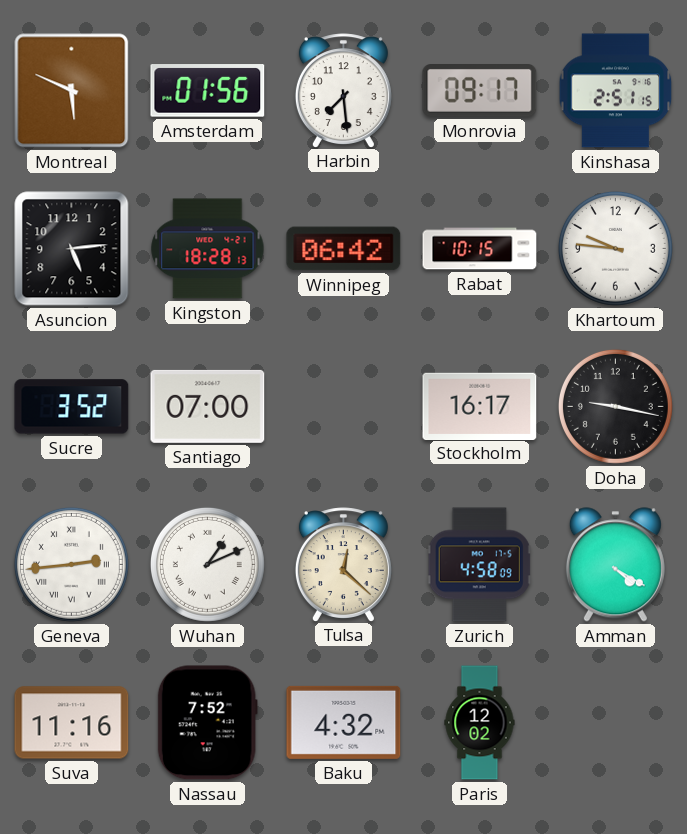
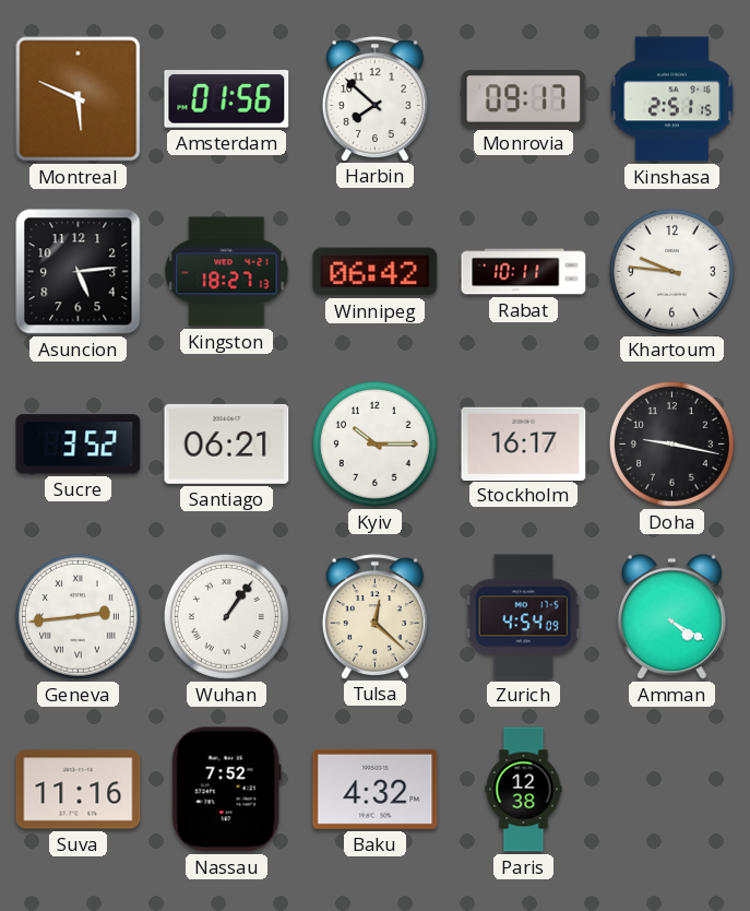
Harbin: 7:29 -> 7:52 (374, 98)
Kingston: 18:28 -> 18:27 (227, 272)
Rabat: 10:15 -> 10:11 (524, 272)
Santiago: 07:00 -> 06:21 (227, 443)
Kyiv: none -> 10:15 (374, 443)
Wuhan: 1:11 -> 1:06 (226, 616)
Zurich: 4:58 -> 4:54 (523, 617)
Paris: 12:02 -> 12:38 (524, 790)
